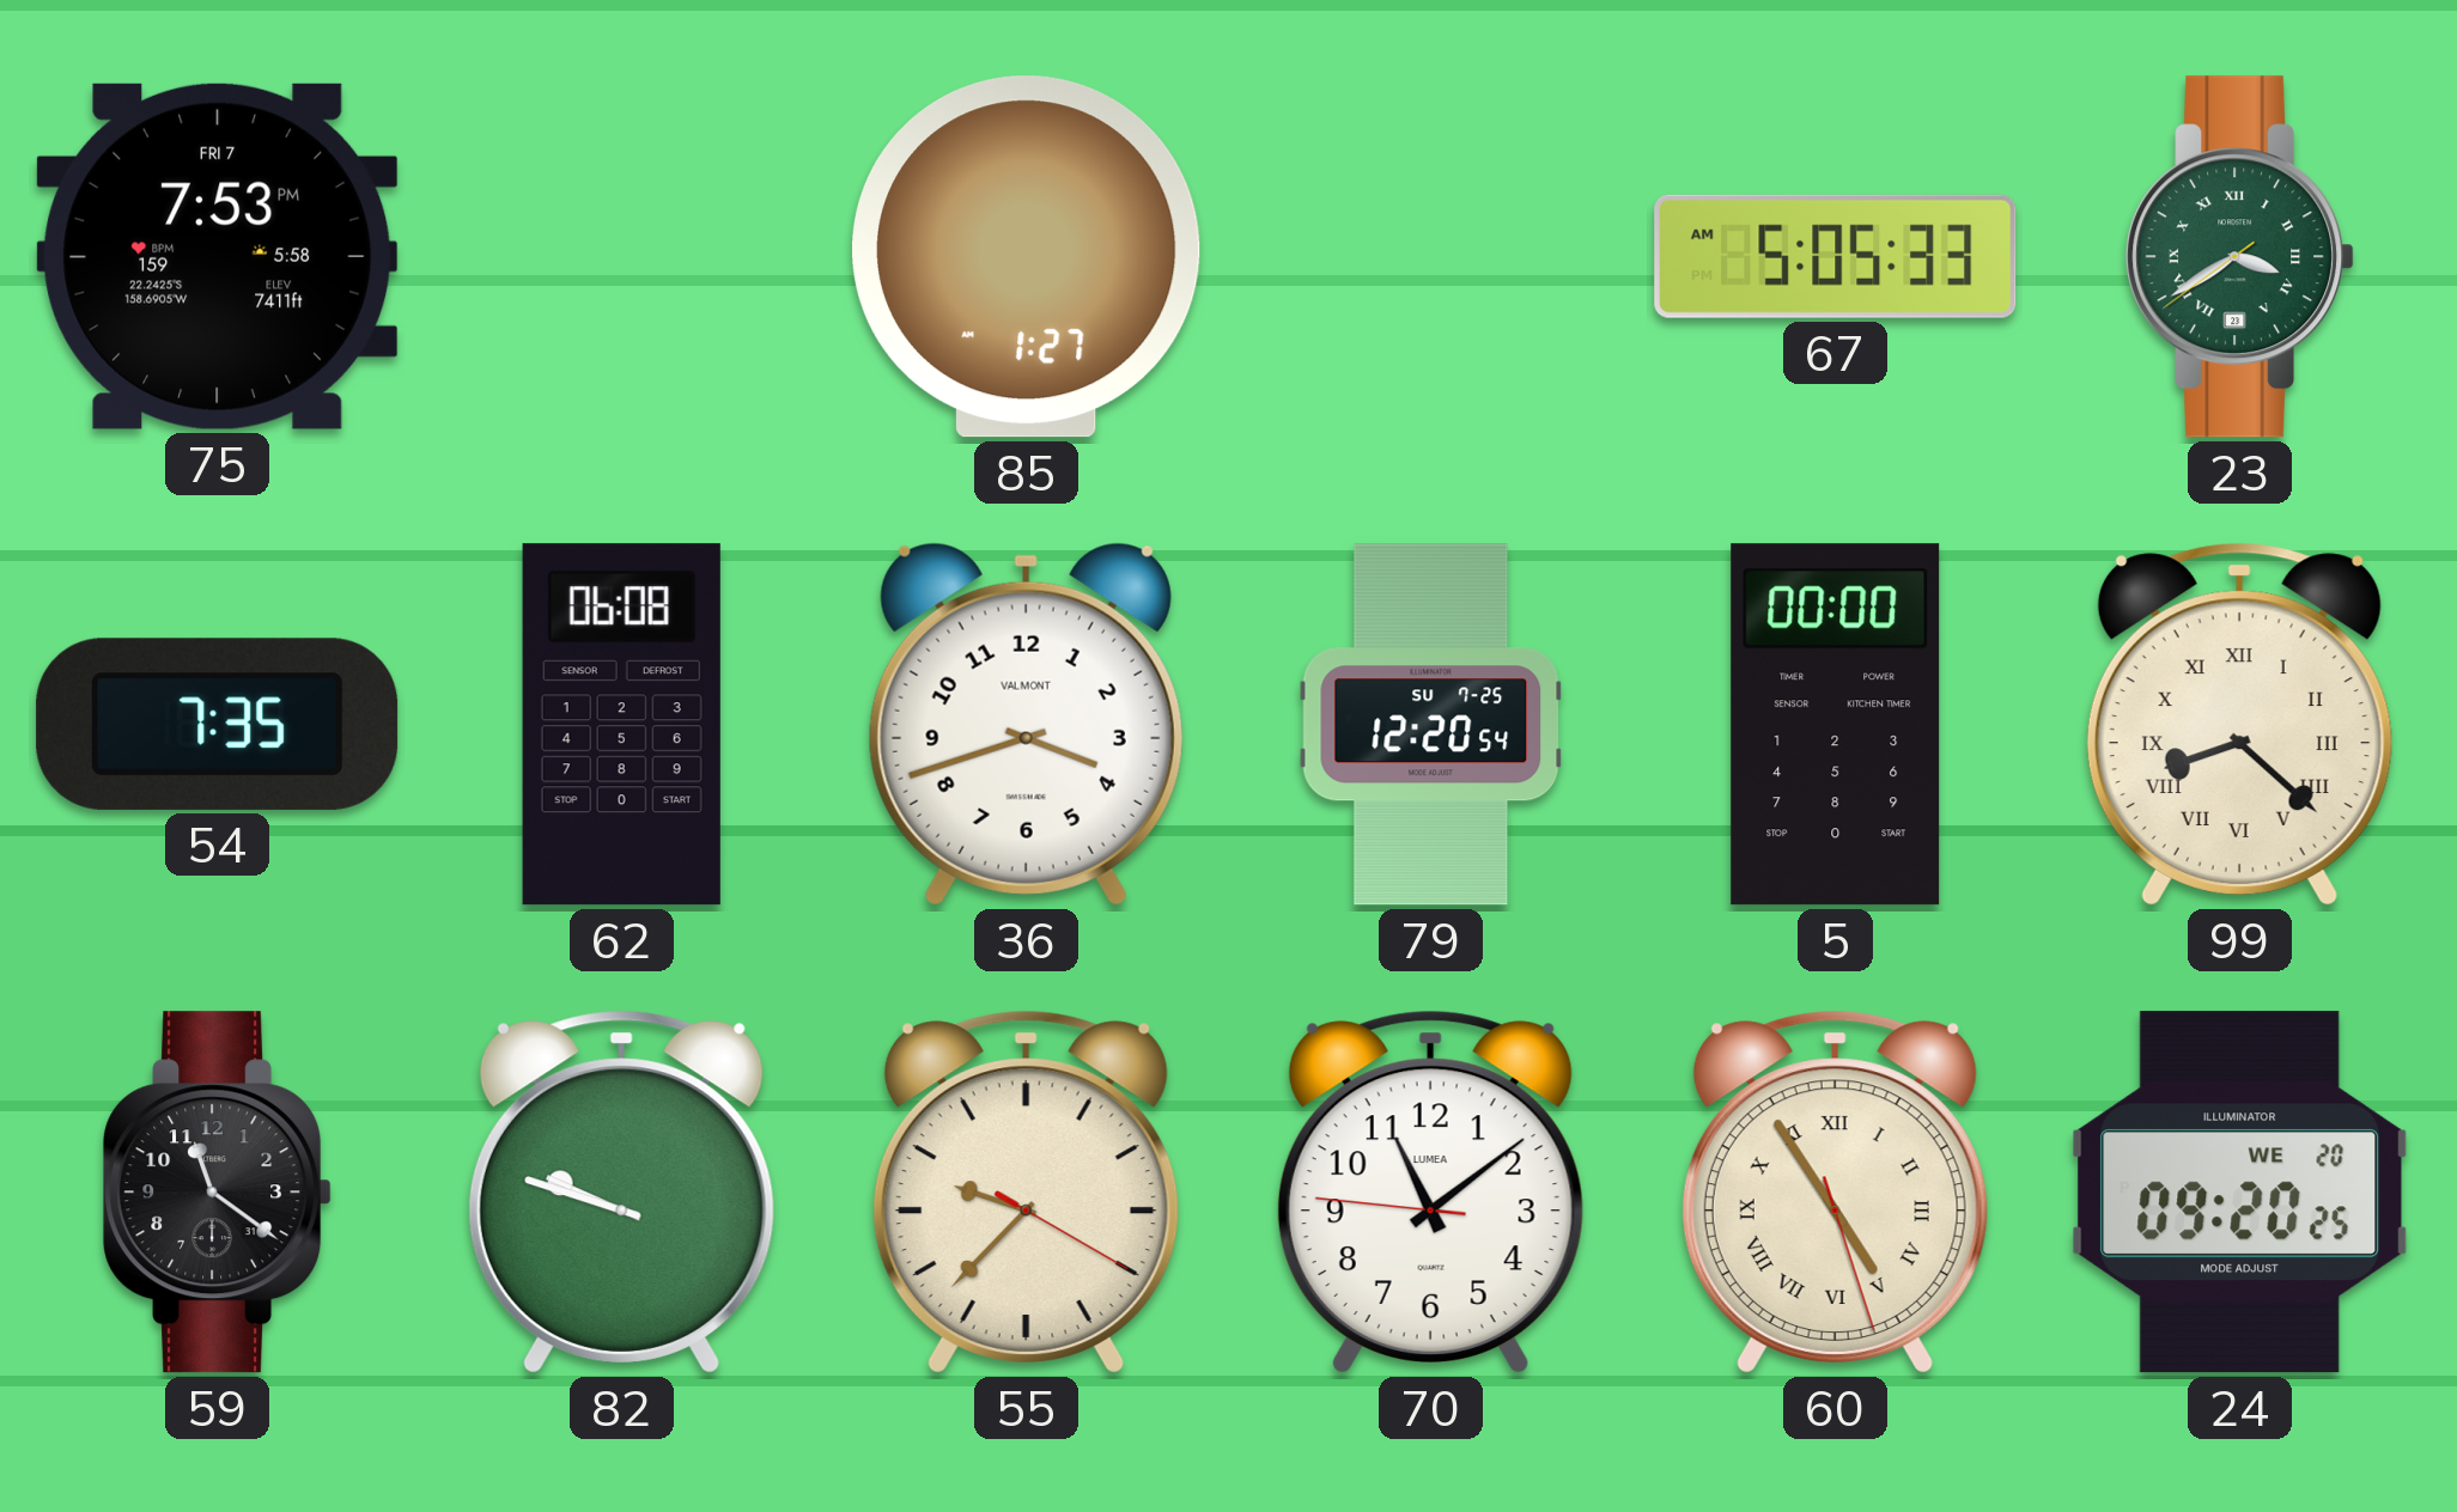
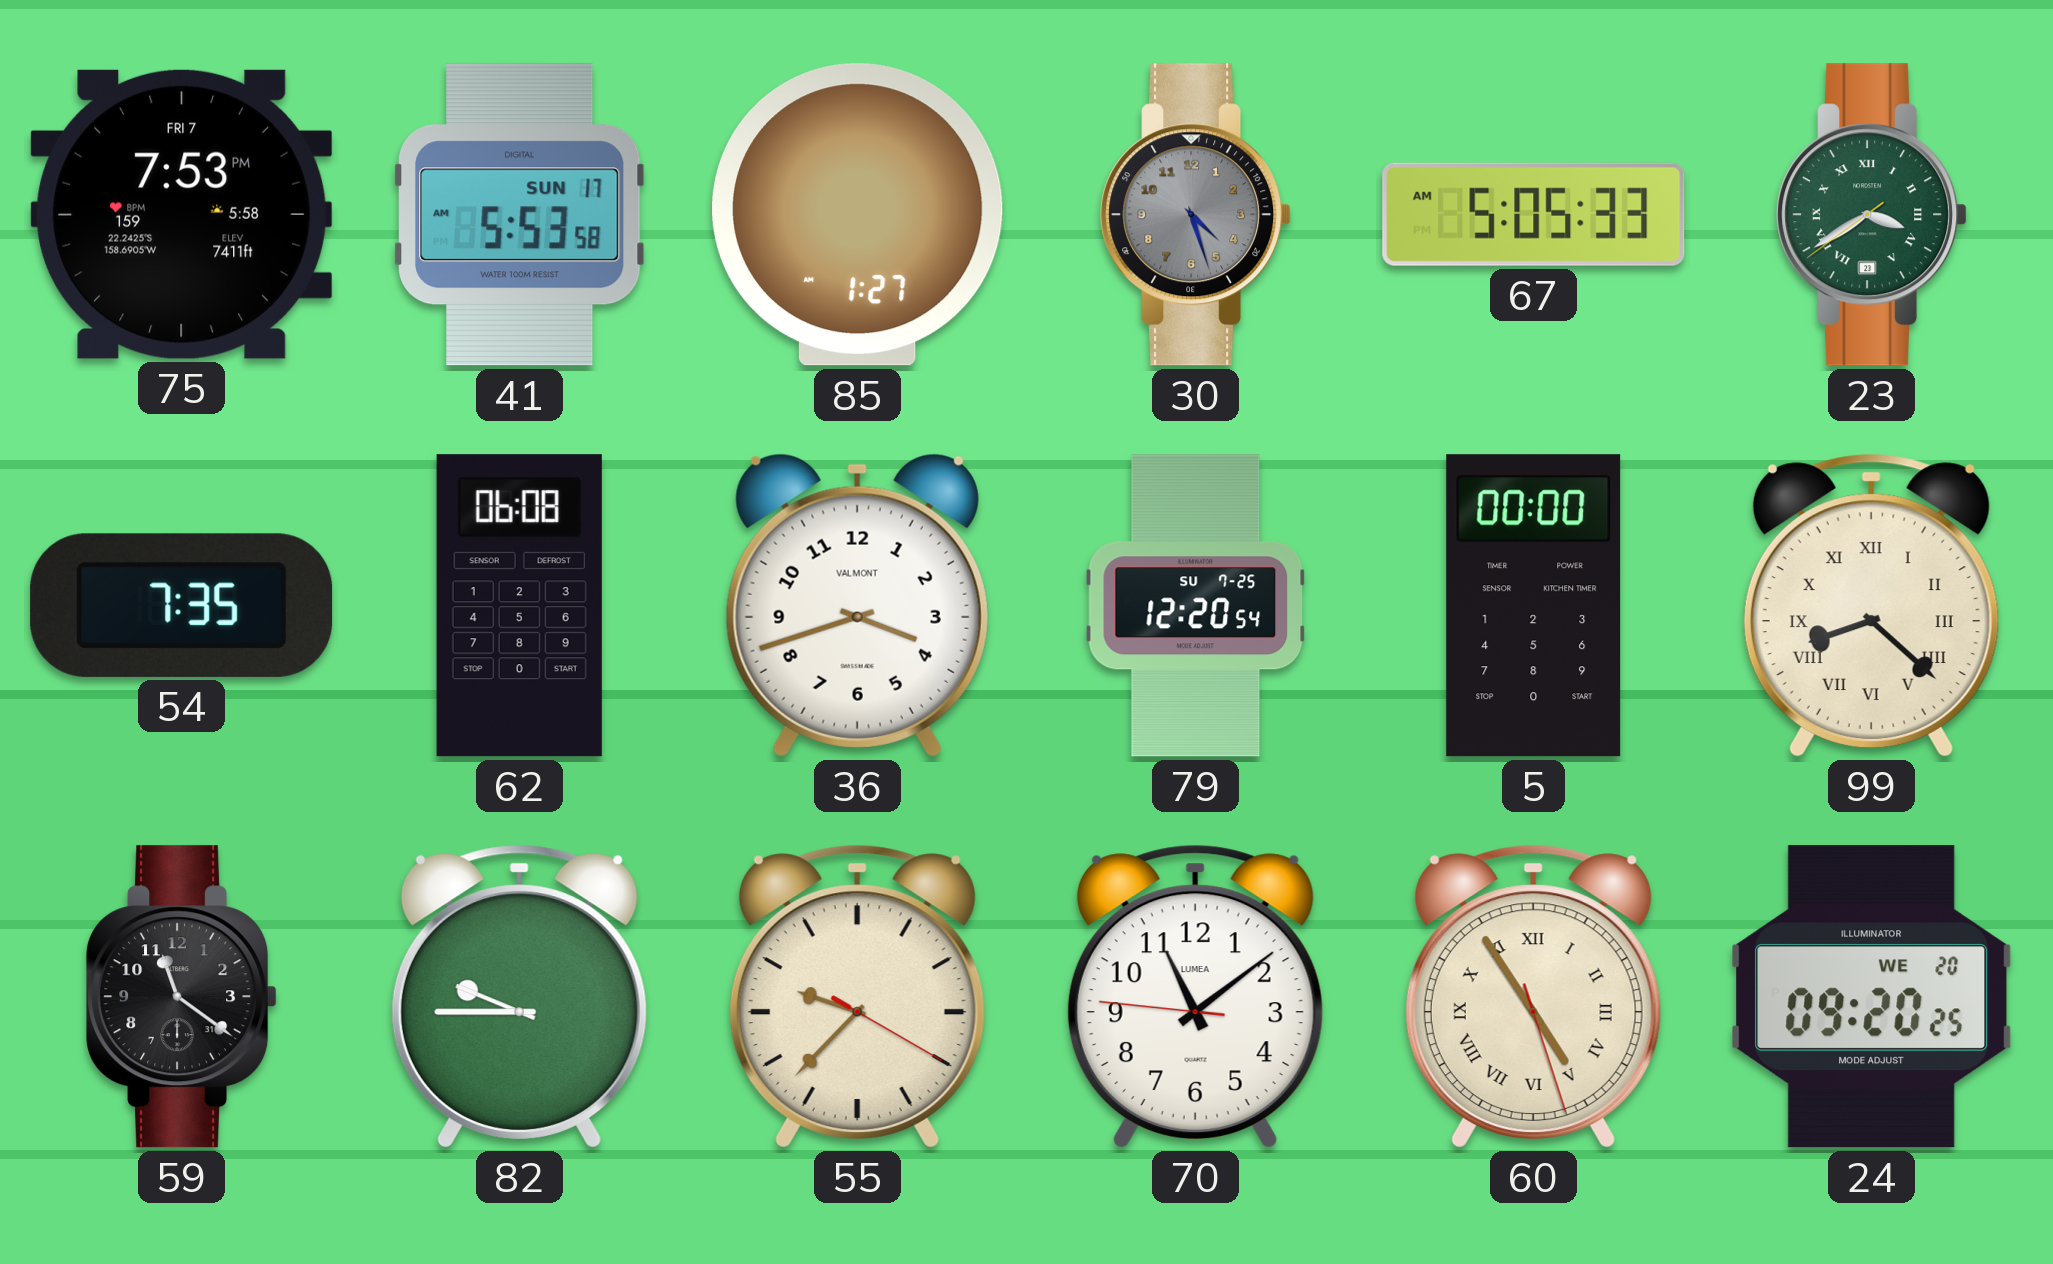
41: none -> 5:53 (520, 215)
30: none -> 4:27 (1196, 215)
82: 9:48 -> 9:45 (519, 996)
